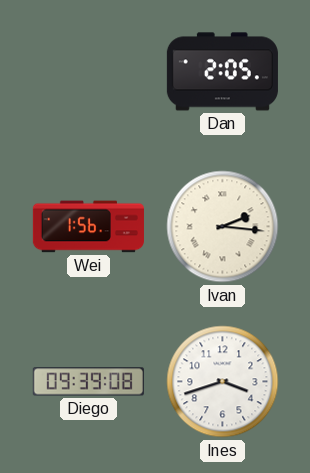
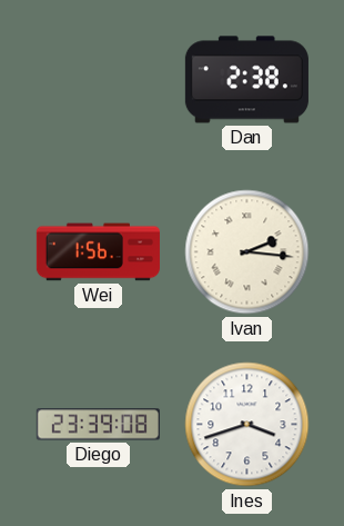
Dan: 2:05 -> 2:38 (246, 80)
Diego: 09:39 -> 23:39 (98, 425)
